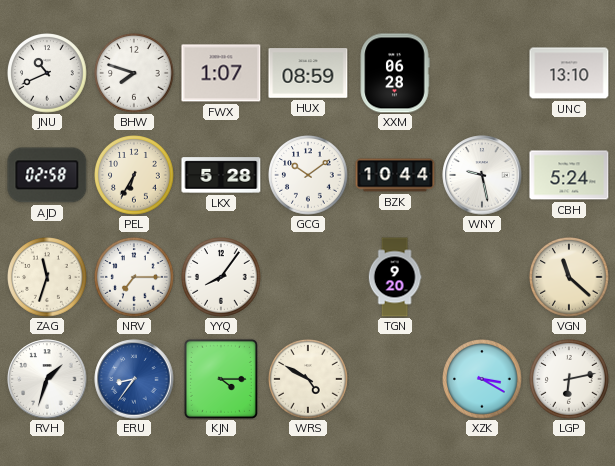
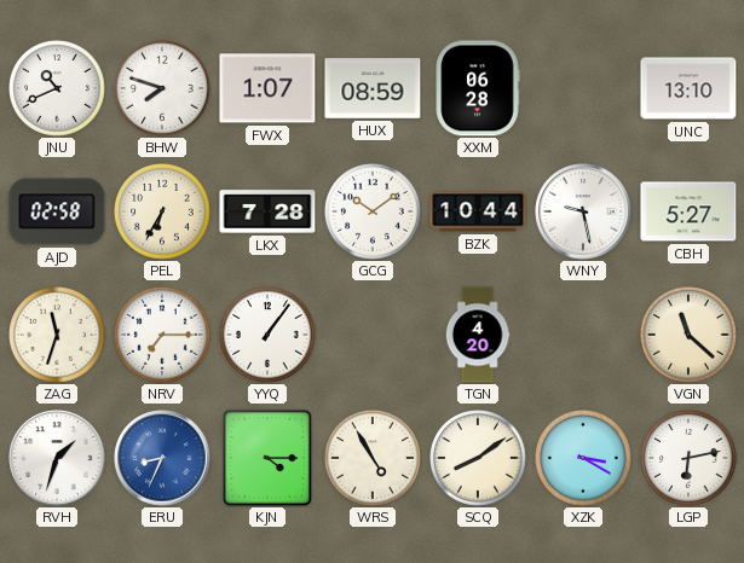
LKX: 5:28 -> 7:28 (267, 211)
CBH: 5:24 -> 5:27 (688, 211)
YYQ: 8:06 -> 1:06 (269, 336)
TGN: 9:20 -> 4:20 (478, 335)
ERU: 8:36 -> 8:34 (162, 458)
WRS: 4:50 -> 4:55 (374, 459)
SCQ: none -> 8:09 (479, 459)
